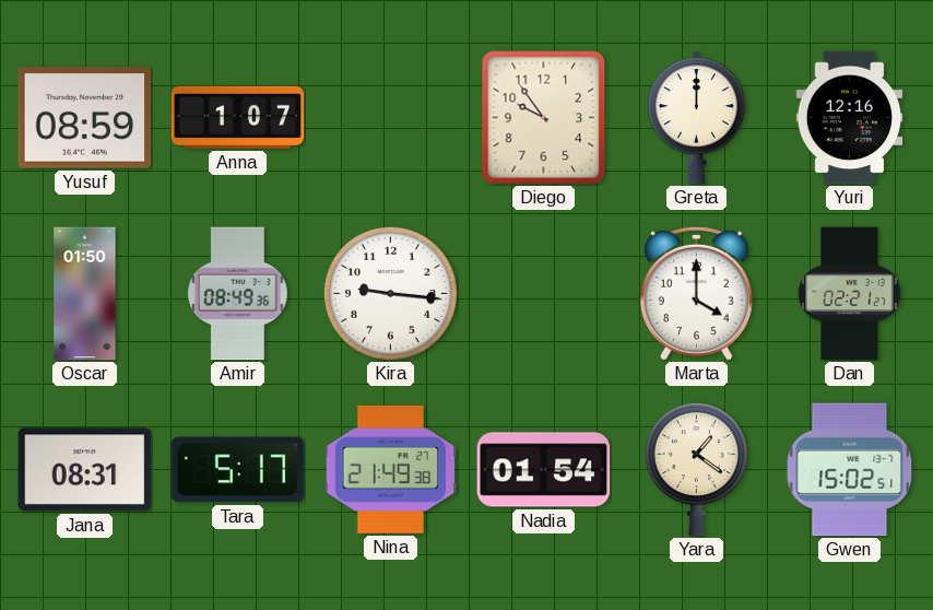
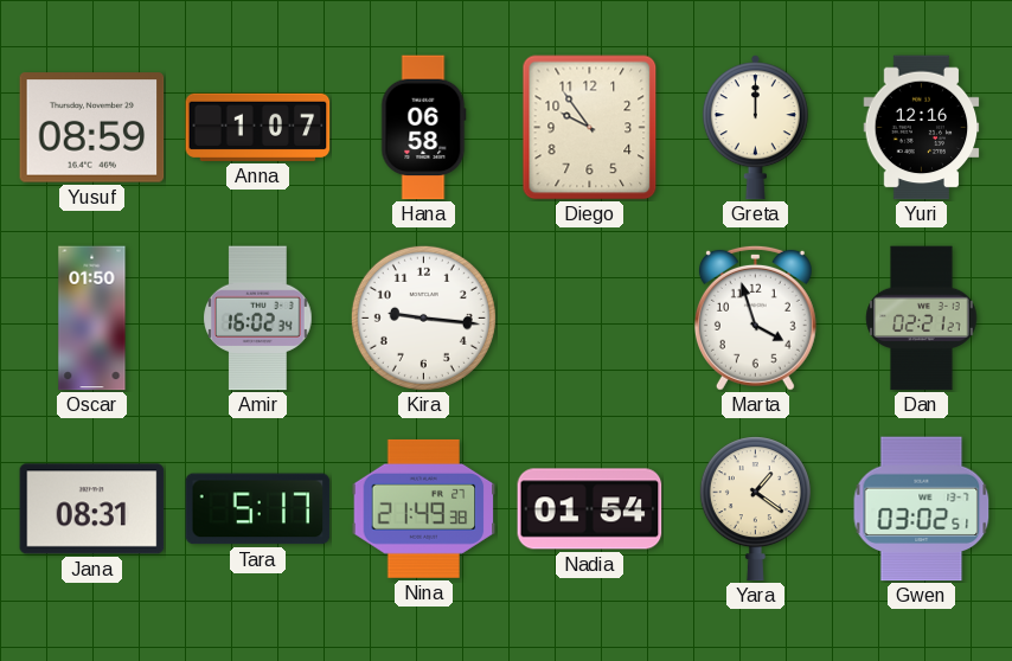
Hana: none -> 06:58 (424, 128)
Amir: 08:49 -> 16:02 (258, 319)
Marta: 4:00 -> 3:57 (755, 317)
Gwen: 15:02 -> 03:02 (922, 509)
